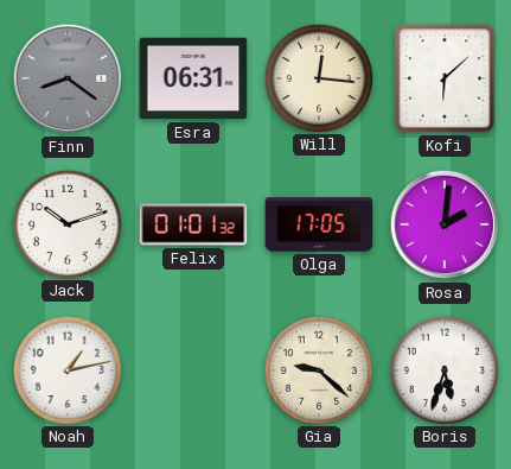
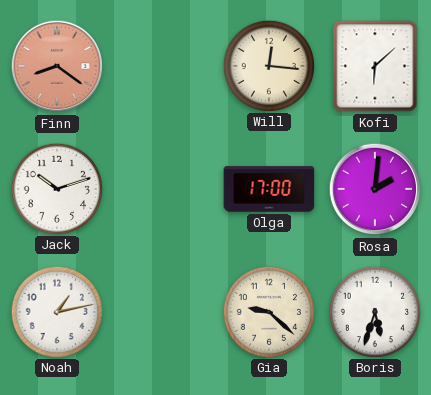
Finn dial: grey -> salmon (57, 66)
Esra: 06:31 -> none (193, 78)
Felix: 01:01 -> none (193, 224)
Olga: 17:05 -> 17:00 (269, 189)
